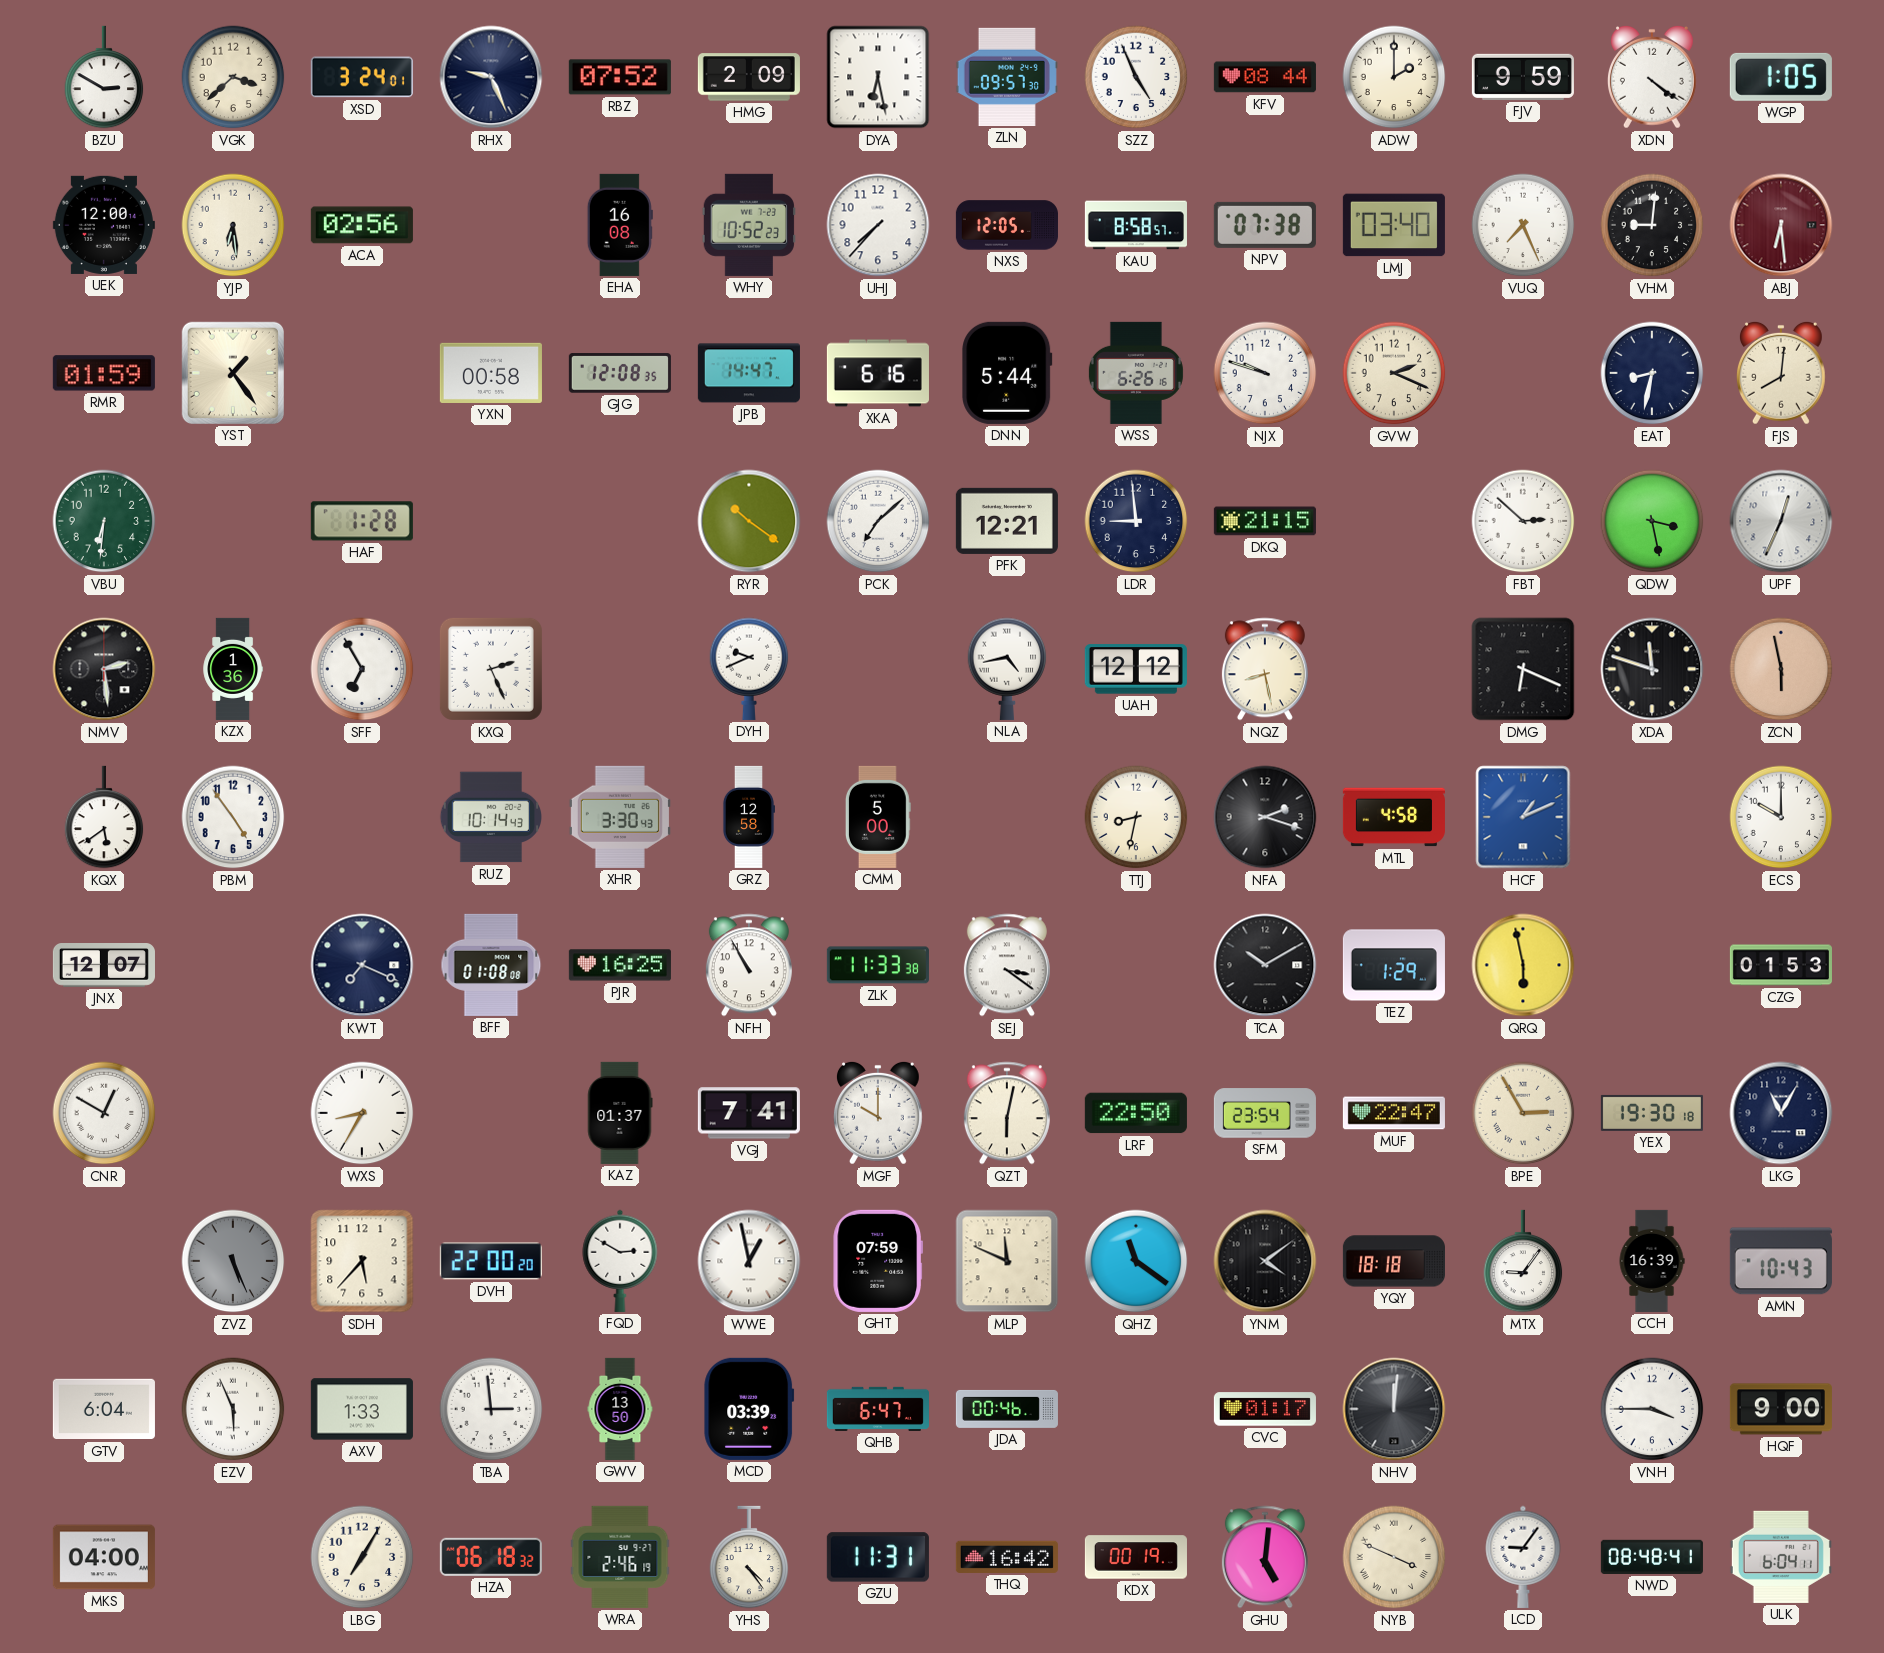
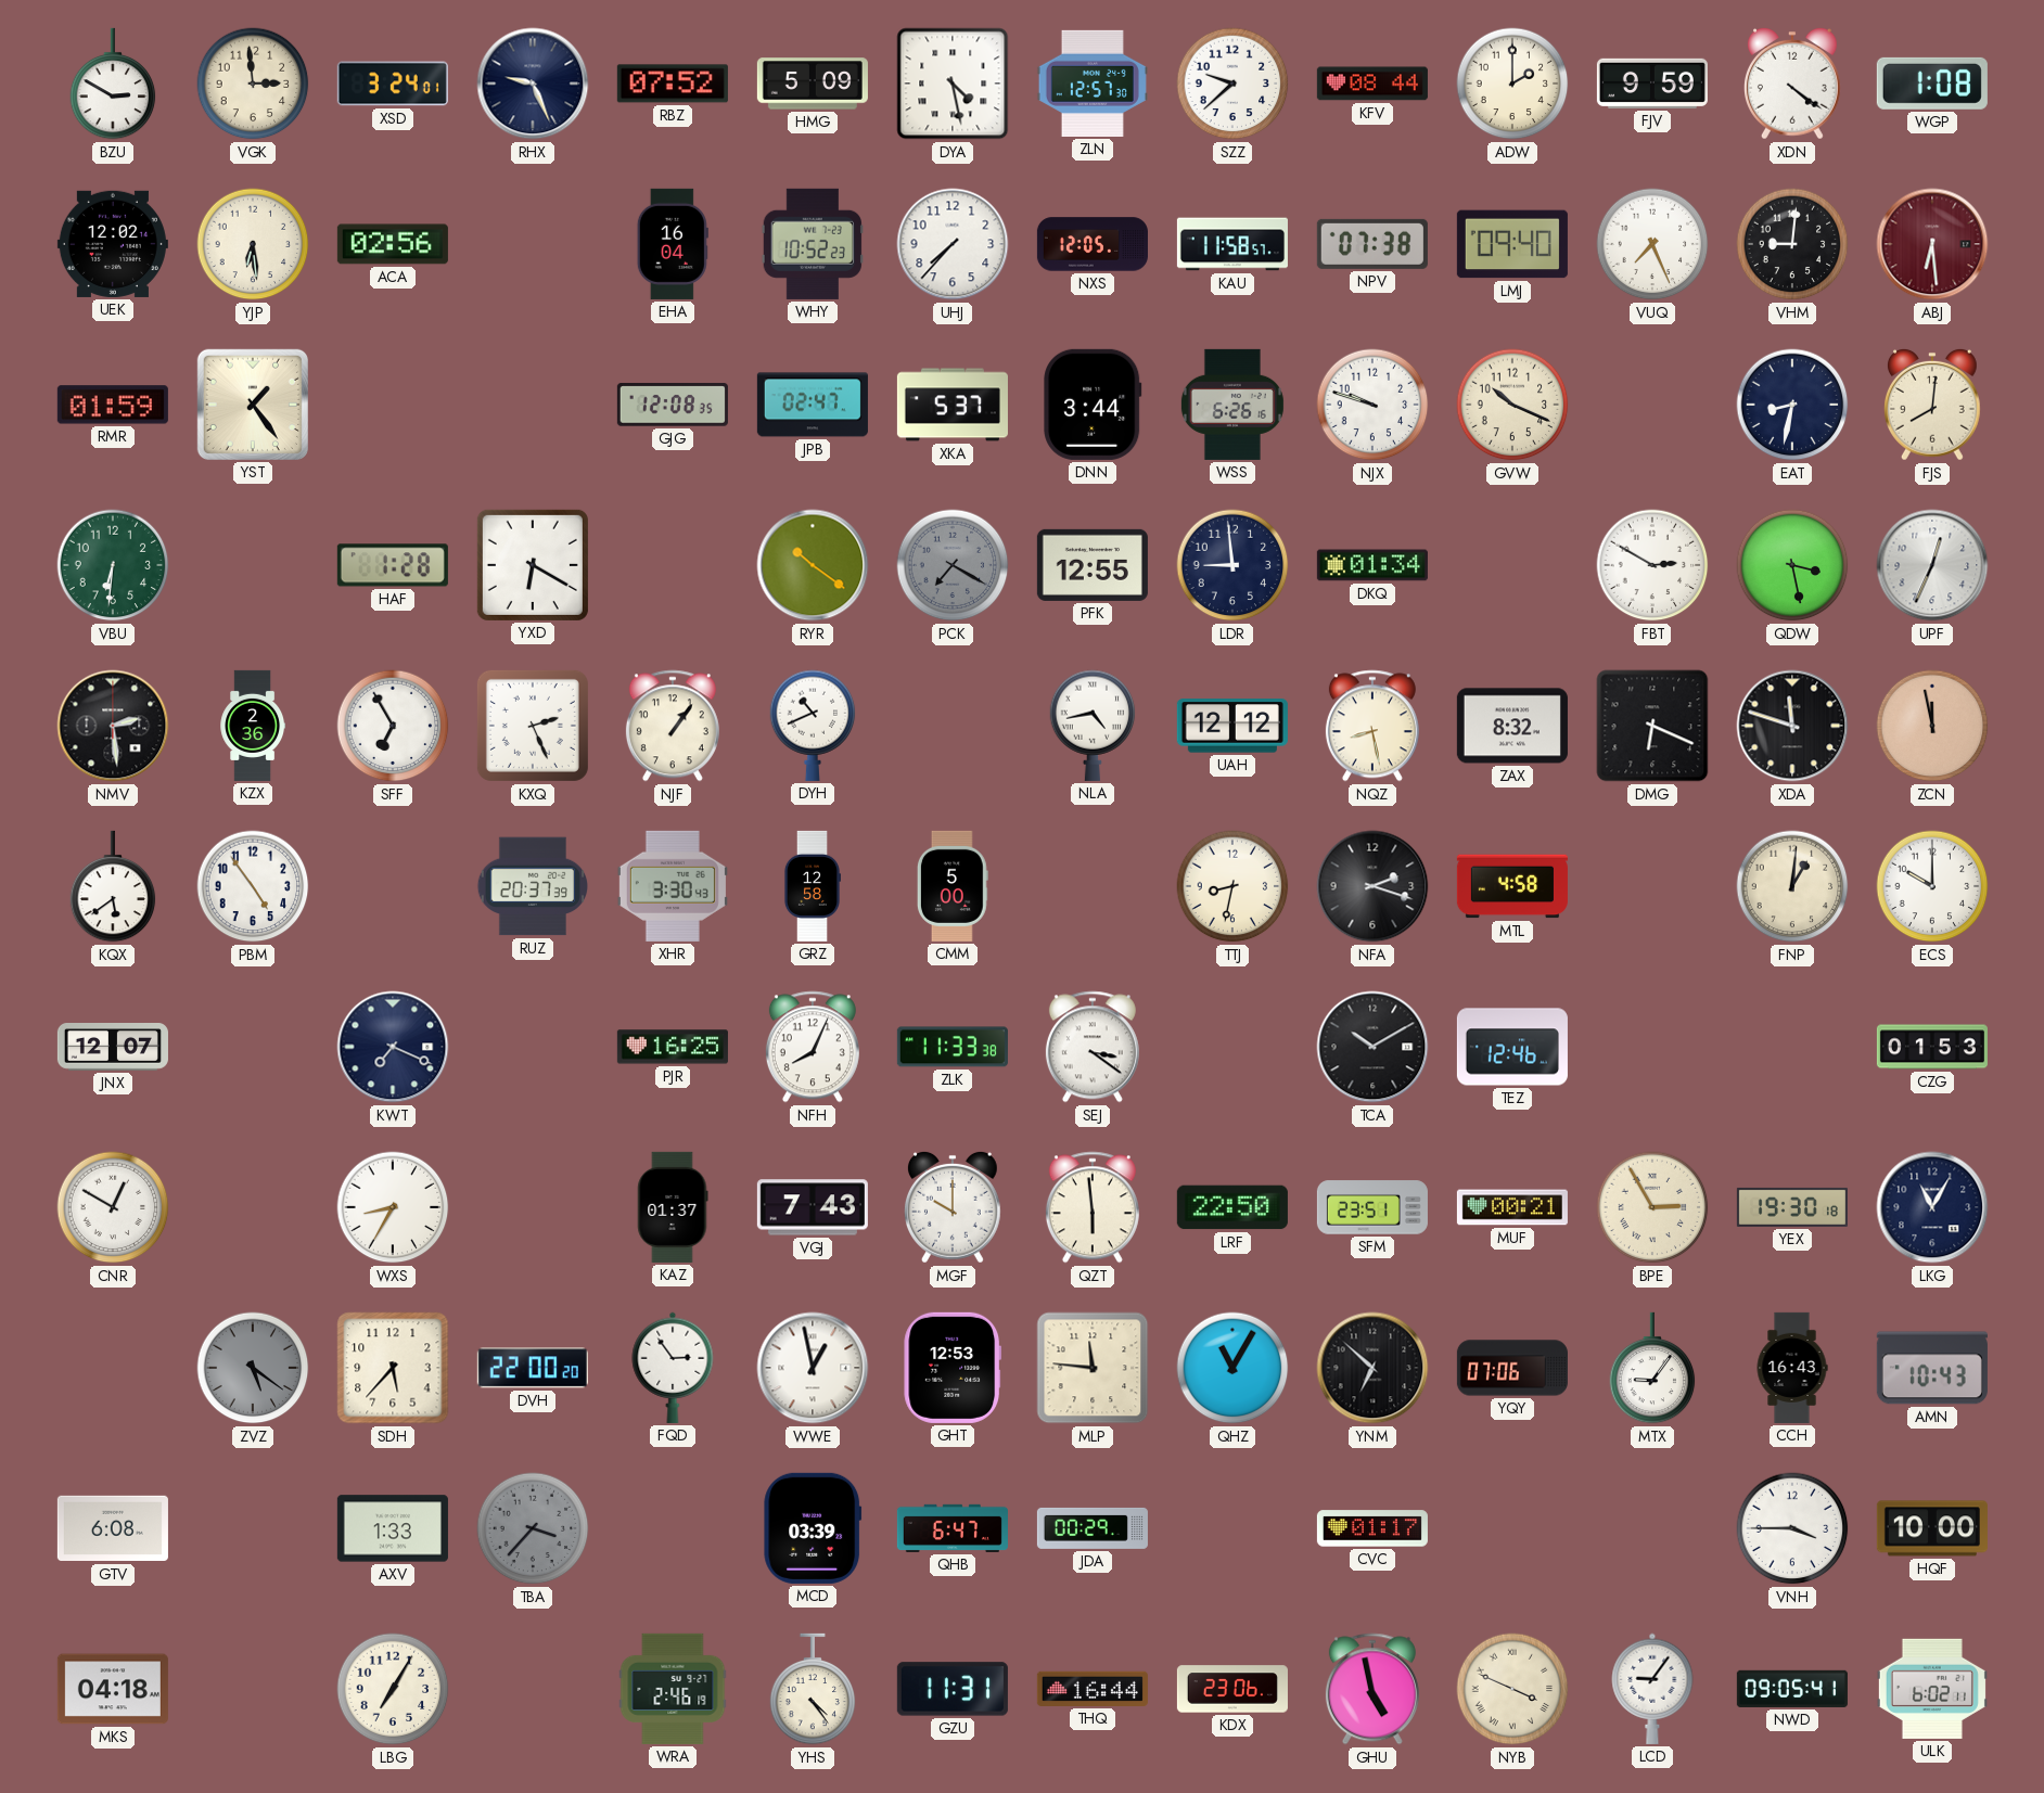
VGK: 3:38 -> 2:59 (253, 84)
HMG: 2:09 -> 5:09 (813, 84)
DYA: 6:28 -> 4:28 (953, 84)
ZLN: 09:57 -> 12:57 (1093, 84)
SZZ: 4:56 -> 9:38 (1232, 84)
WGP: 1:05 -> 1:08 (1932, 84)
UEK: 12:00 -> 12:02 (113, 244)
EHA: 16:08 -> 16:04 (673, 244)
KAU: 8:58 -> 11:58 (1232, 244)
LMJ: 03:40 -> 09:40 (1512, 244)
YXN: 00:58 -> none (491, 373)
JPB: 14:47 -> 02:47 (813, 405)
XKA: 6:16 -> 5:37 (953, 405)
DNN: 5:44 -> 3:44 (1093, 405)
GVW: 2:19 -> 10:19 (1512, 405)
YXD: none -> 6:20 (533, 565)
PCK: 7:08 -> 7:20 (953, 565)
PCK dial: white -> grey (953, 565)
PFK: 12:21 -> 12:55 (1093, 565)
DKQ: 21:15 -> 01:34 (1372, 565)
FBT: 2:52 -> 2:50 (1652, 565)
KZX: 1:36 -> 2:36 (252, 726)
NJF: none -> 1:06 (673, 726)
DYH: 9:41 -> 10:41 (813, 726)
ZAX: none -> 8:32 (1512, 726)
ZCN: 5:58 -> 11:58 (1932, 726)
RUZ: 10:14 -> 20:37 (532, 886)
HCF: 1:11 -> none (1523, 817)
FNP: none -> 1:01 (1792, 886)
BFF: 01:08 -> none (491, 965)
NFH: 10:55 -> 8:04 (813, 1047)
TEZ: 1:29 -> 12:46 (1512, 1047)
QRQ: 5:58 -> none (1523, 965)
VGJ: 7:41 -> 7:43 (813, 1207)
QZT: 6:02 -> 5:59 (1093, 1207)
SFM: 23:54 -> 23:51 (1372, 1207)
MUF: 22:47 -> 00:21 (1512, 1207)
ZVZ: 5:26 -> 5:21 (253, 1368)
FQD: 2:50 -> 2:54 (673, 1368)
GHT: 07:59 -> 12:53 (951, 1368)
MLP: 11:49 -> 11:46 (1093, 1368)
QHZ: 11:21 -> 11:05 (1232, 1368)
YNM: 4:09 -> 6:52 (1372, 1368)
YQY: 18:18 -> 07:06 (1512, 1368)
CCH: 16:39 -> 16:43 (1792, 1368)
GTV: 6:04 -> 6:08 (113, 1528)
EZV: 5:56 -> none (233, 1409)
TBA: 2:59 -> 3:37 (533, 1528)
TBA dial: white -> grey (533, 1528)
GWV: 13:50 -> none (620, 1409)
JDA: 00:46 -> 00:29 (1093, 1528)
NHV: 12:01 -> none (1394, 1409)
HQF: 9:00 -> 10:00 (1932, 1528)
MKS: 04:00 -> 04:18 (113, 1689)
HZA: 06:18 -> none (491, 1557)
THQ: 16:42 -> 16:44 (1093, 1689)
KDX: 00:19 -> 23:06 (1232, 1689)
GHU: 5:01 -> 4:58 (1372, 1689)
NWD: 08:48 -> 09:05 (1792, 1689)
ULK: 6:04 -> 6:02 (1932, 1689)
